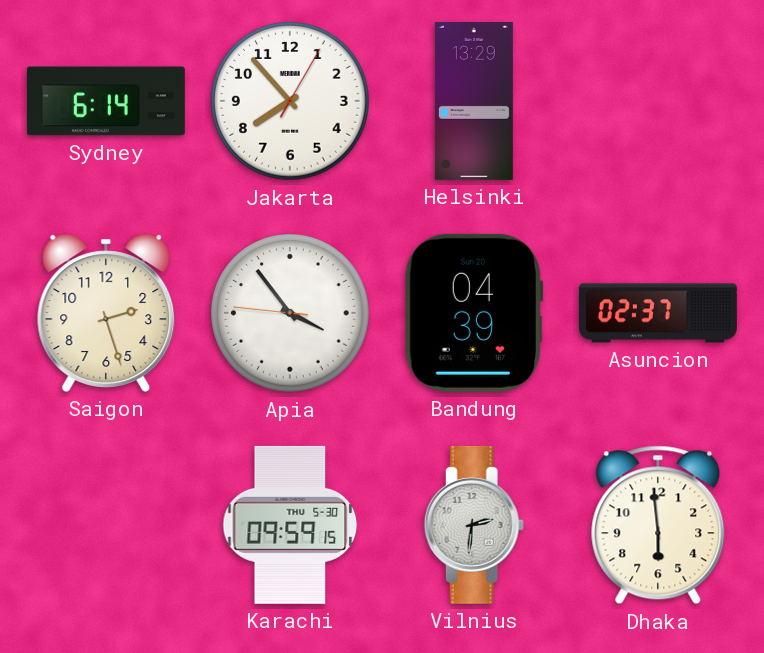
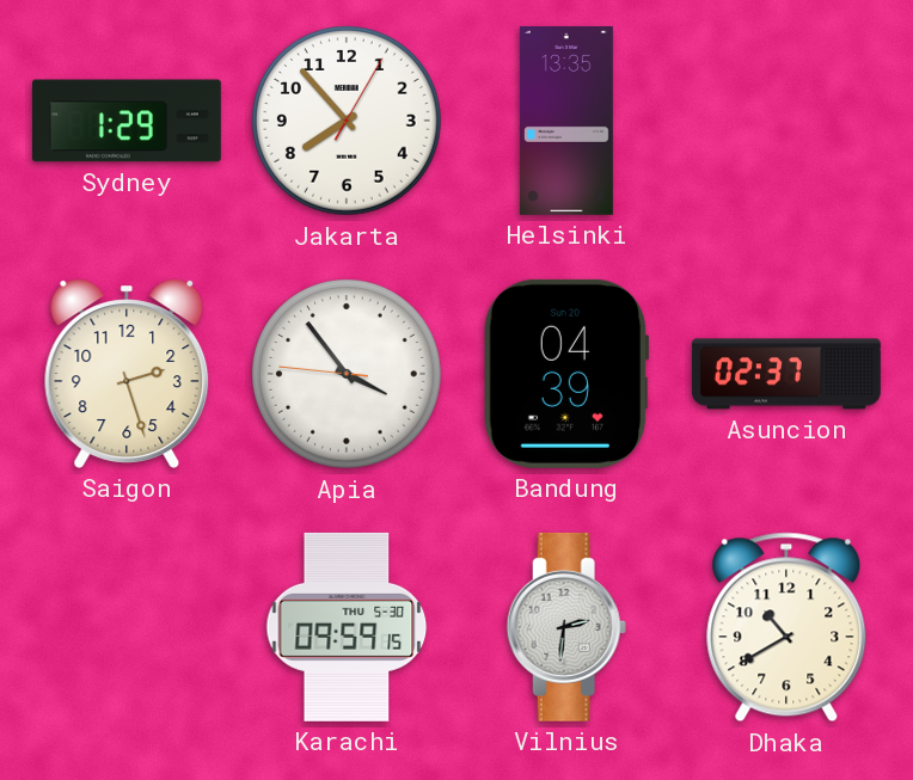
Sydney: 6:14 -> 1:29 (127, 121)
Helsinki: 13:29 -> 13:35 (566, 121)
Dhaka: 5:59 -> 10:40 (786, 627)
